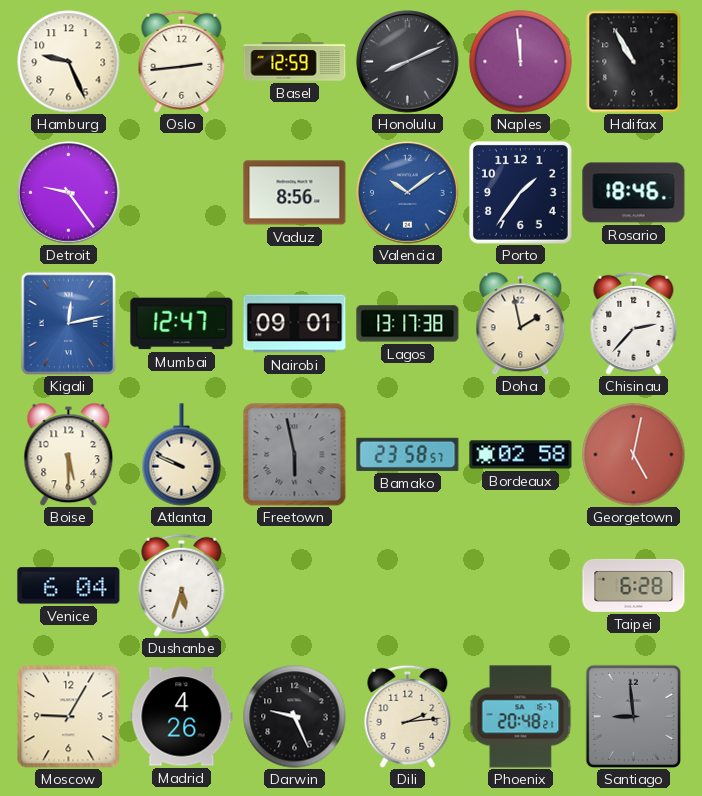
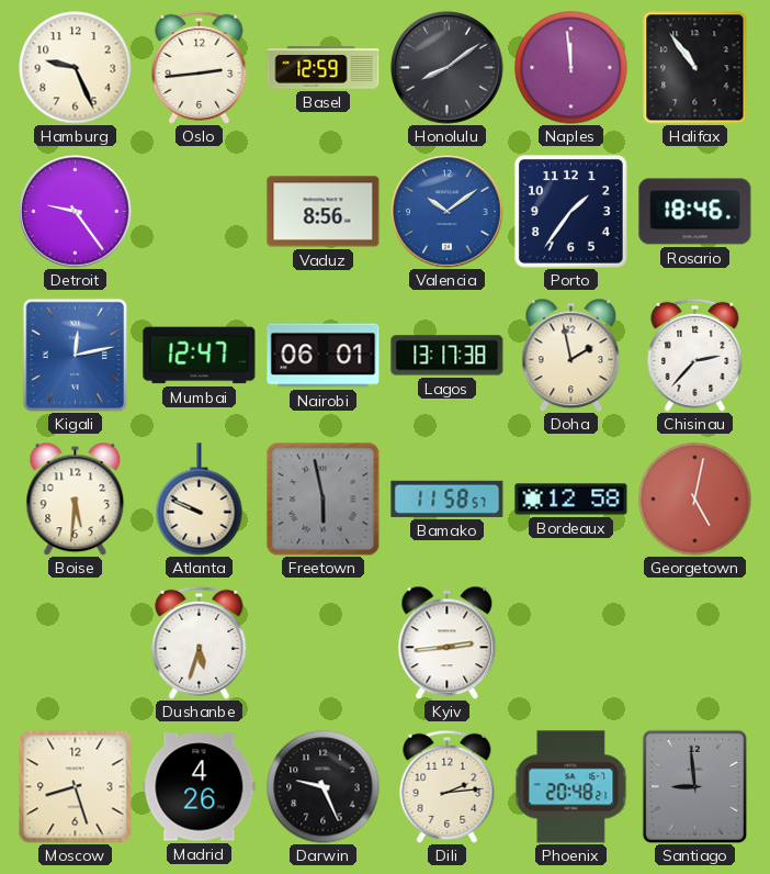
Honolulu: 8:11 -> 8:09 (448, 68)
Halifax: 10:55 -> 10:54 (695, 68)
Nairobi: 09:01 -> 06:01 (324, 356)
Boise: 5:30 -> 5:31 (76, 498)
Bamako: 23:58 -> 11:58 (448, 498)
Bordeaux: 02:58 -> 12:58 (571, 500)
Venice: 6:04 -> none (69, 586)
Kyiv: none -> 2:44 (448, 642)
Taipei: 6:28 -> none (634, 585)
Moscow: 9:05 -> 8:27 (76, 787)
